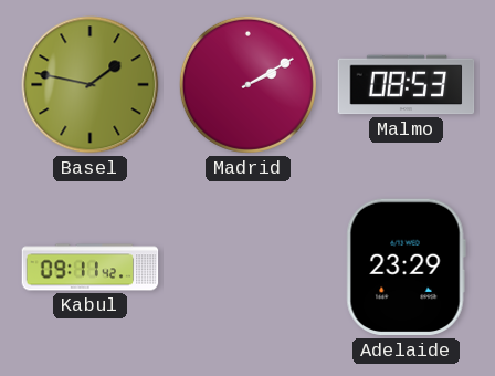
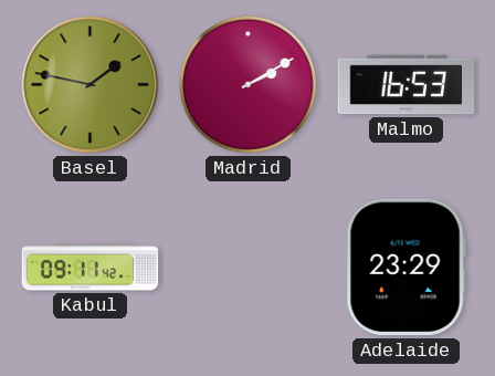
Malmo: 08:53 -> 16:53 (407, 85)
